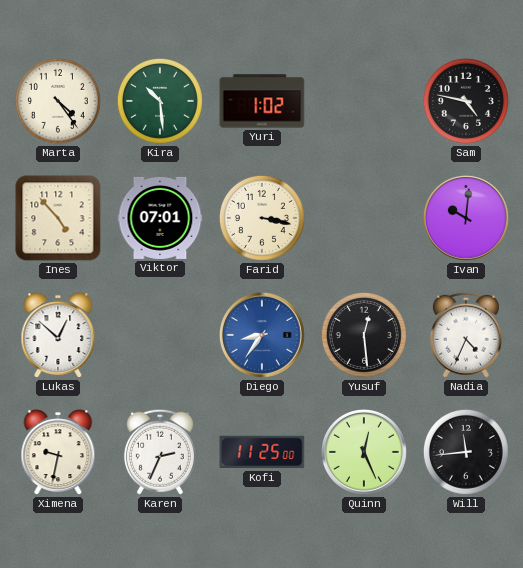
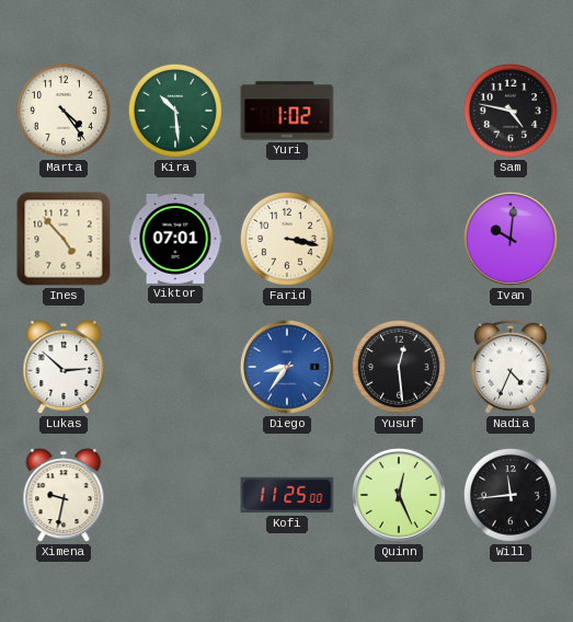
Lukas: 12:52 -> 2:52 (64, 367)
Karen: 2:34 -> none (160, 452)
